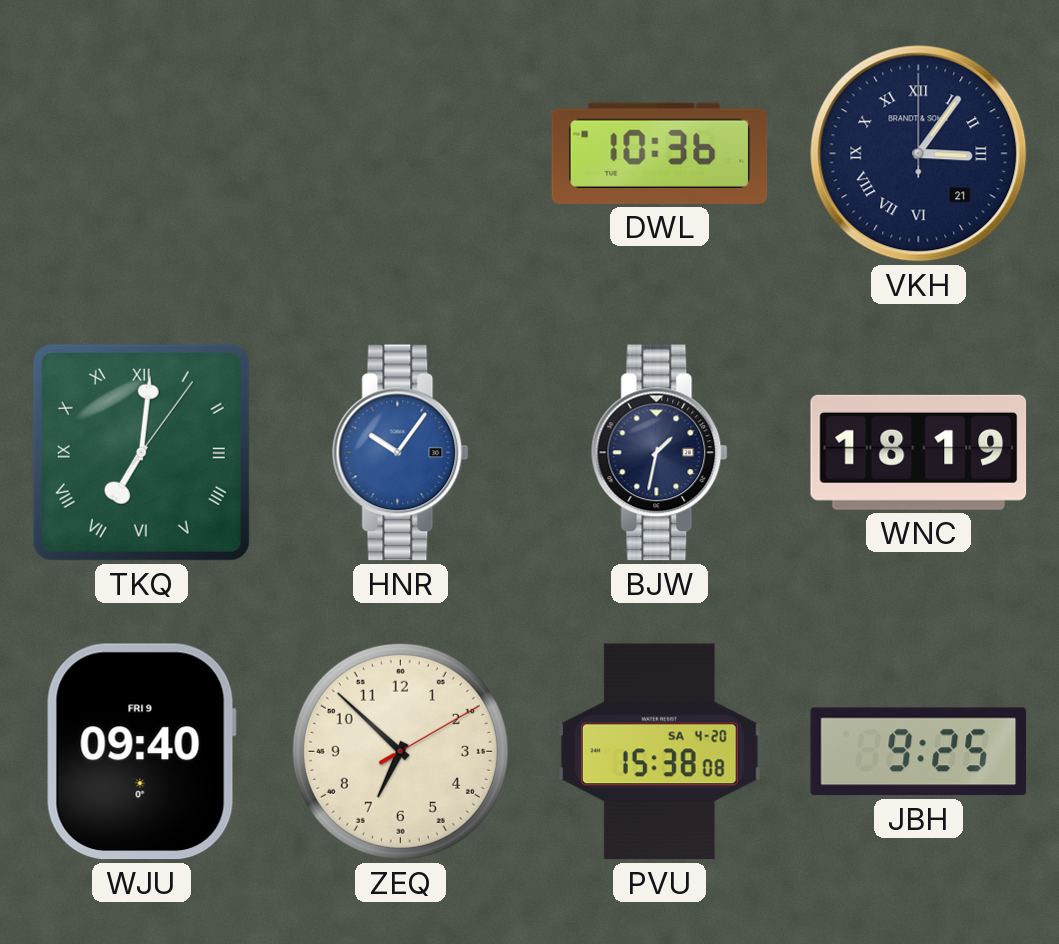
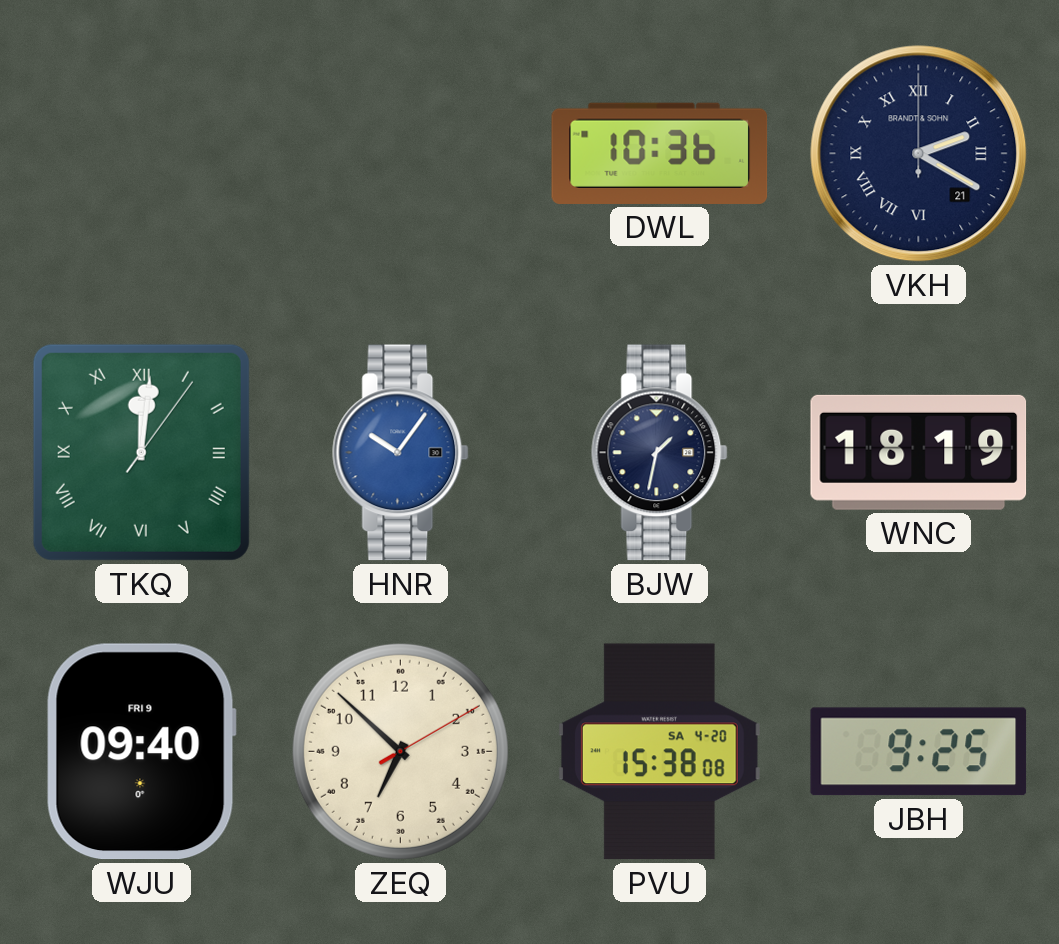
VKH: 3:06 -> 2:20 (919, 154)
TKQ: 7:01 -> 12:01 (141, 452)
